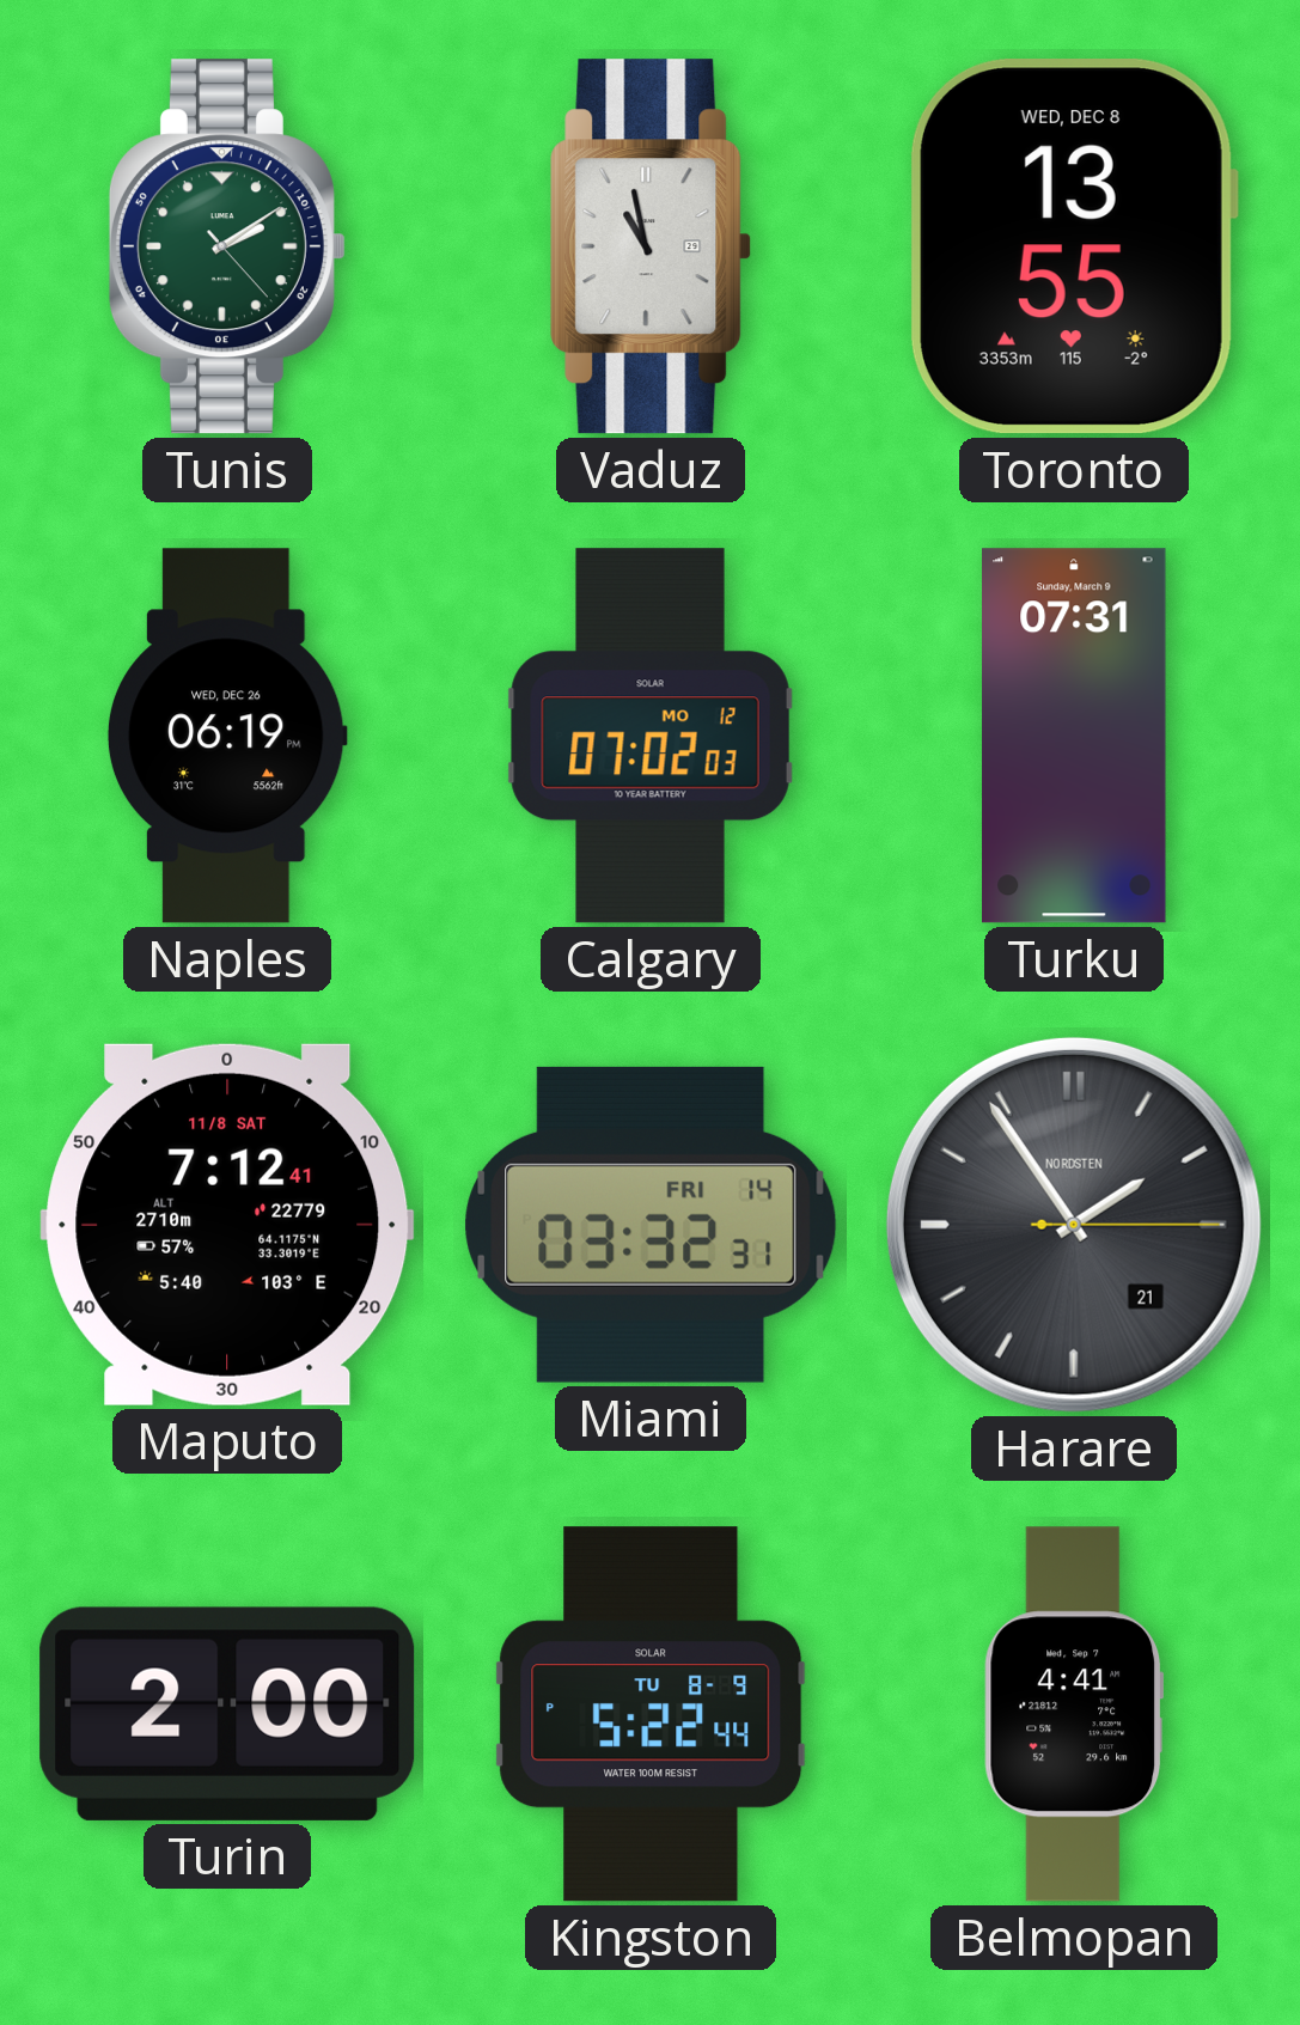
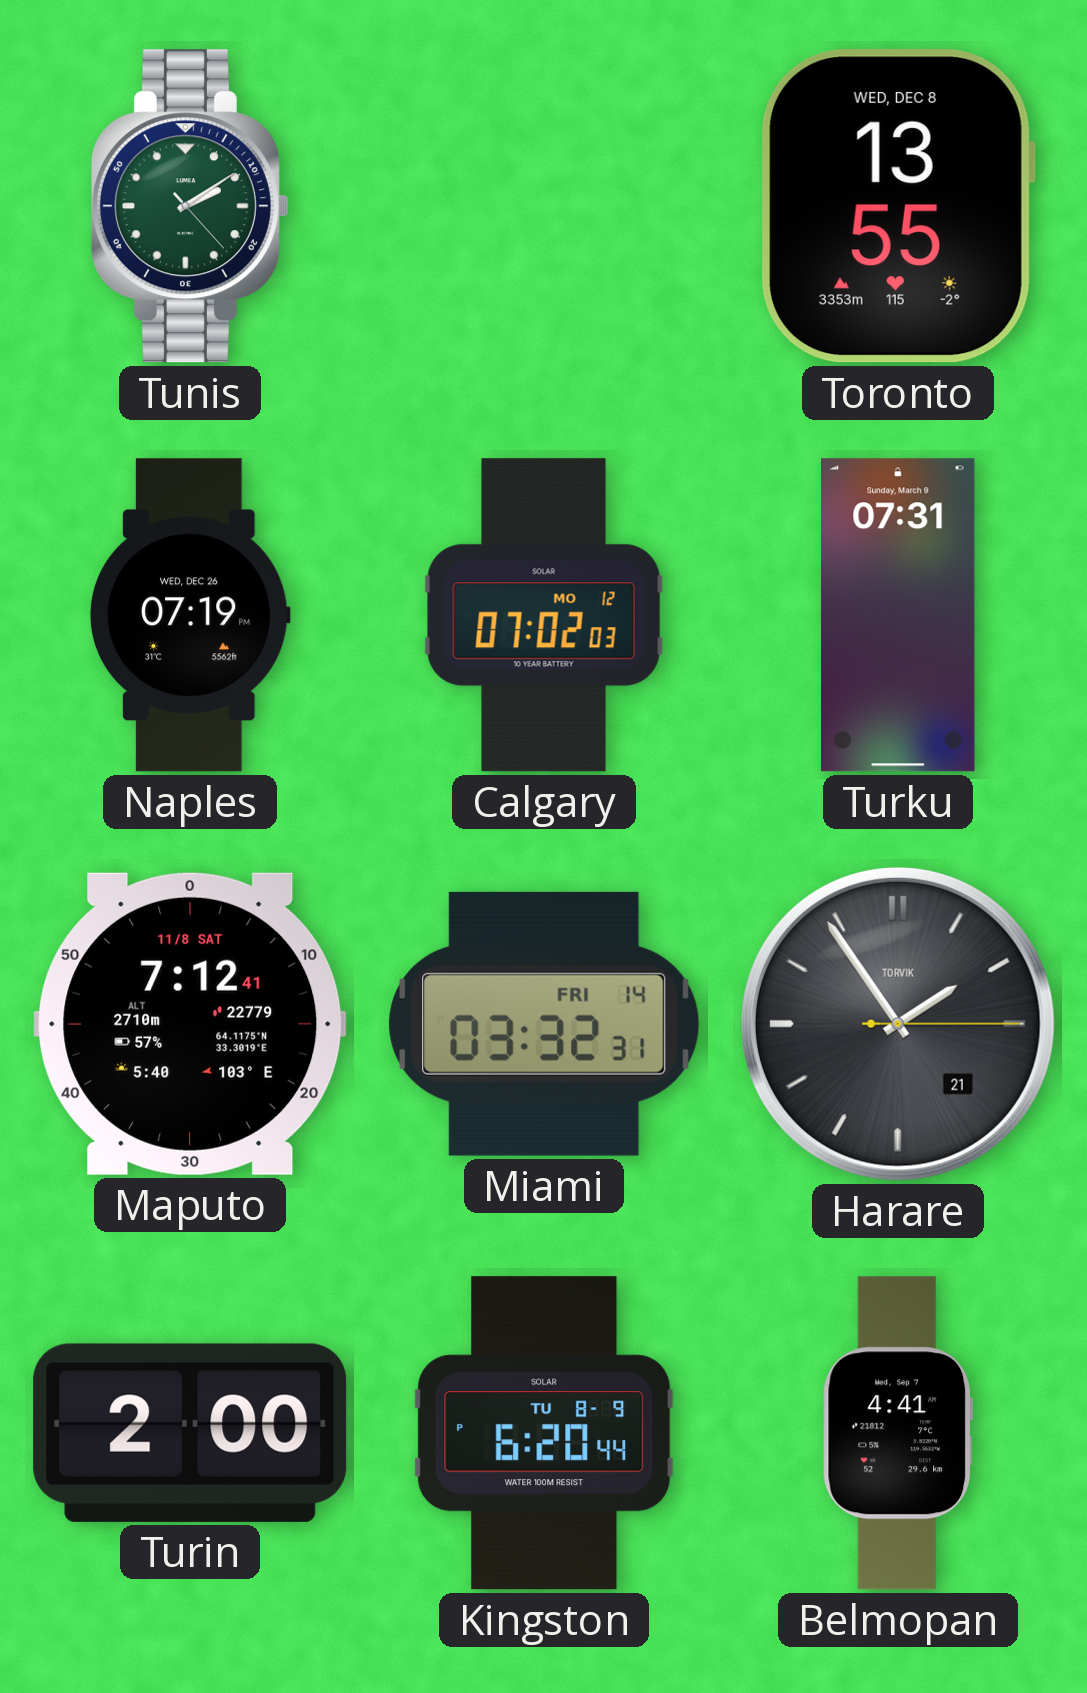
Vaduz: 10:58 -> none (651, 246)
Naples: 06:19 -> 07:19 (190, 615)
Harare brand: NORDSTEN -> TORVIK (898, 1024)
Kingston: 5:22 -> 6:20 (544, 1433)
